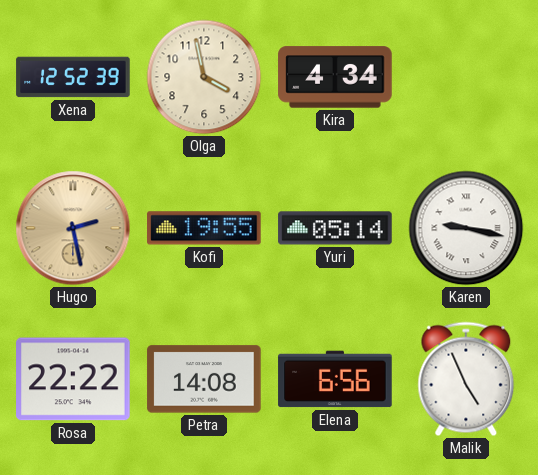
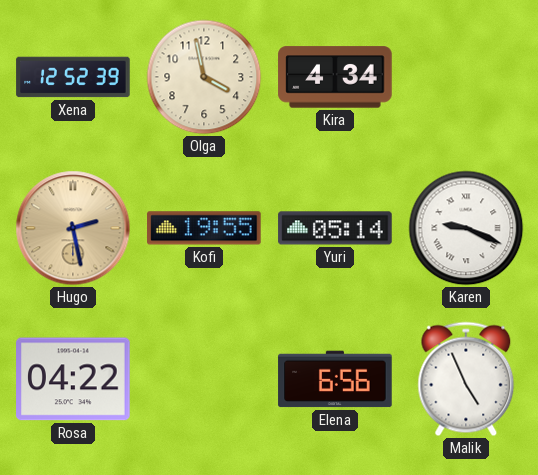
Karen: 9:17 -> 9:19 (466, 228)
Rosa: 22:22 -> 04:22 (73, 379)
Petra: 14:08 -> none (204, 379)
